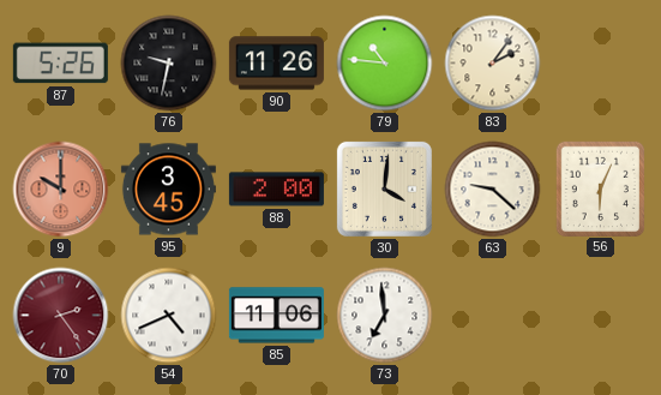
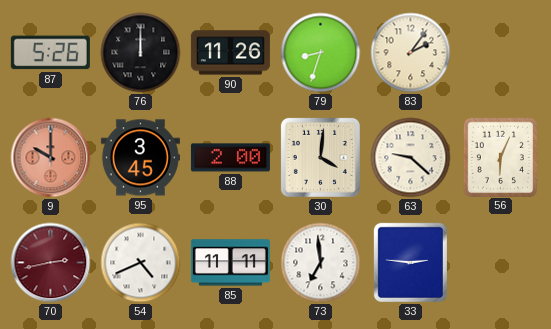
76: 9:32 -> 12:00 (141, 53)
79: 10:46 -> 8:33 (321, 53)
70: 2:24 -> 2:43 (51, 263)
85: 11:06 -> 11:11 (230, 263)
33: none -> 2:46 (410, 262)
